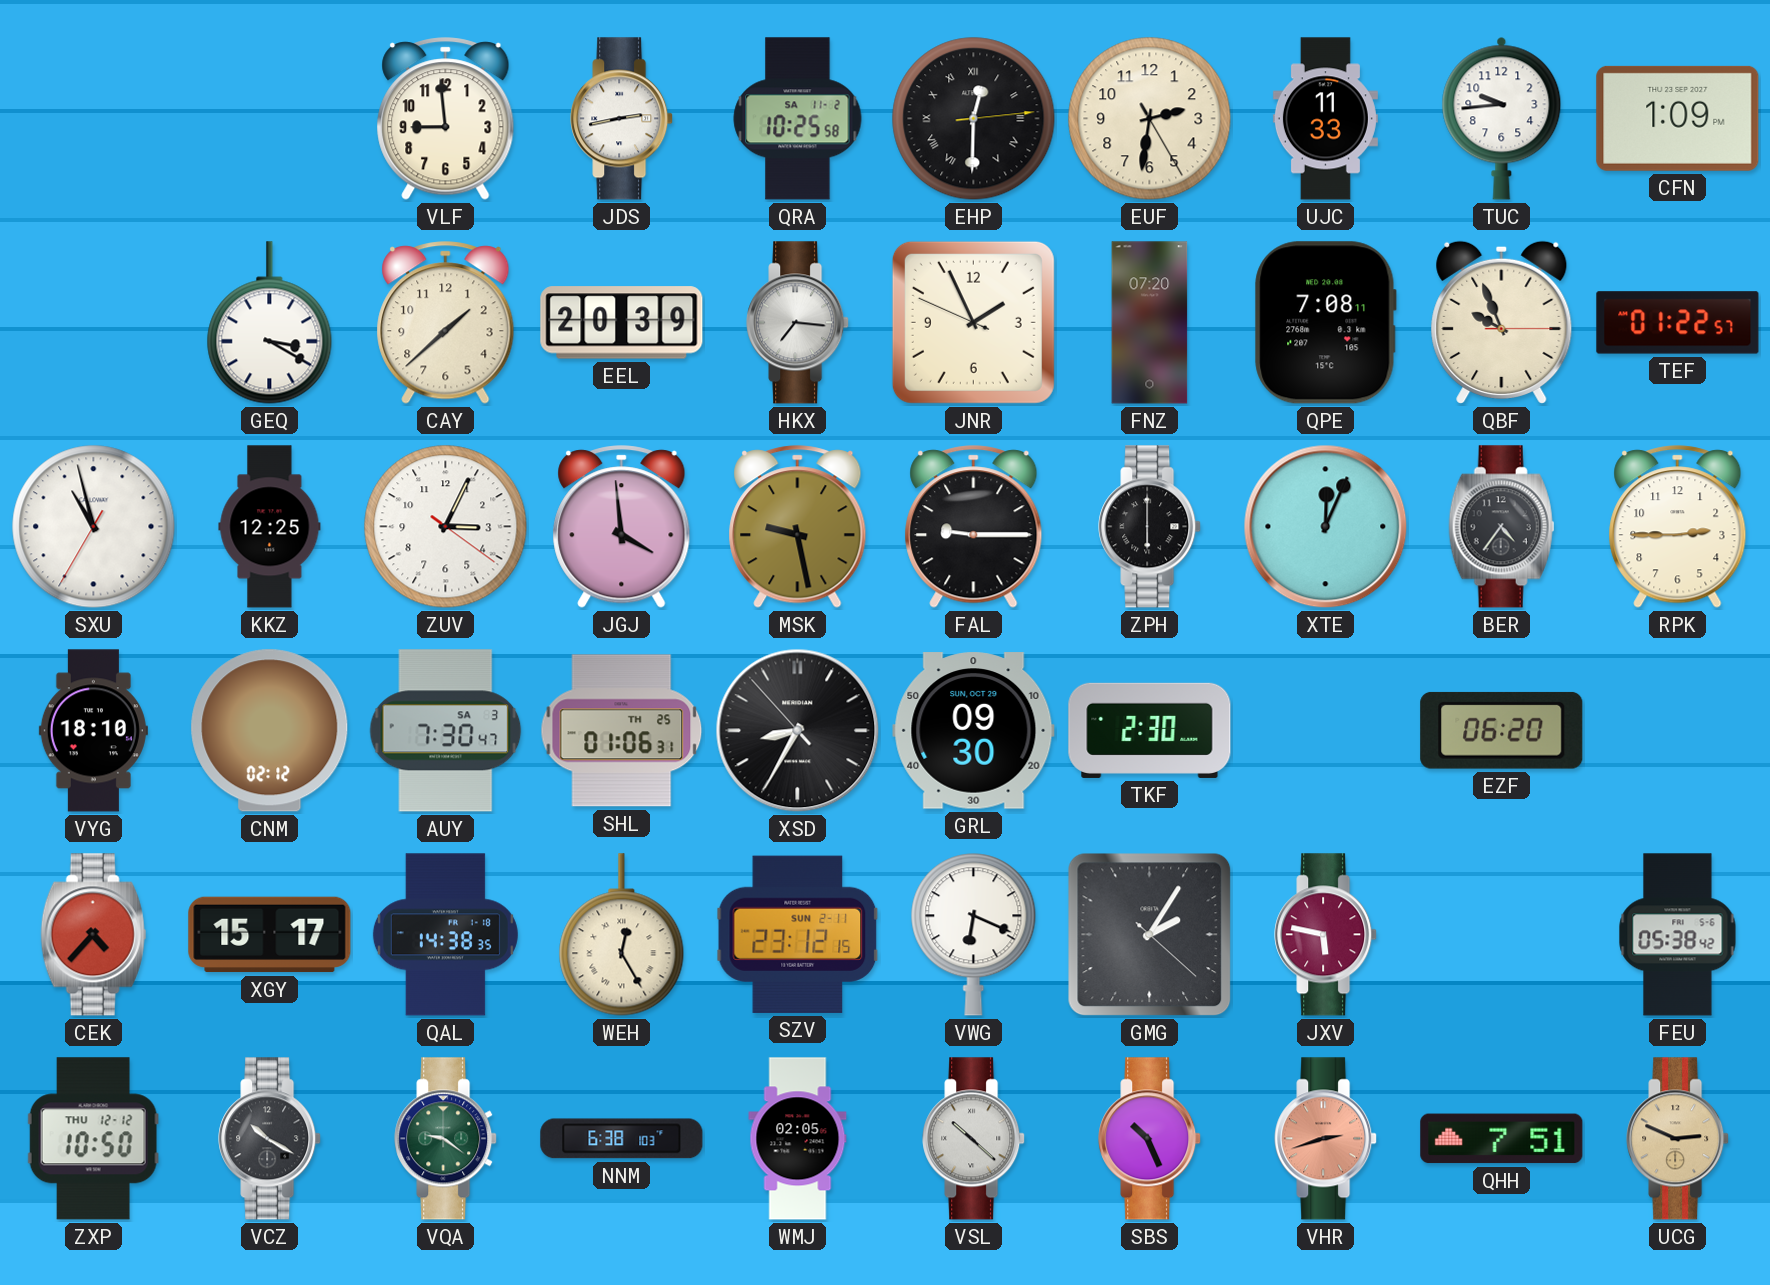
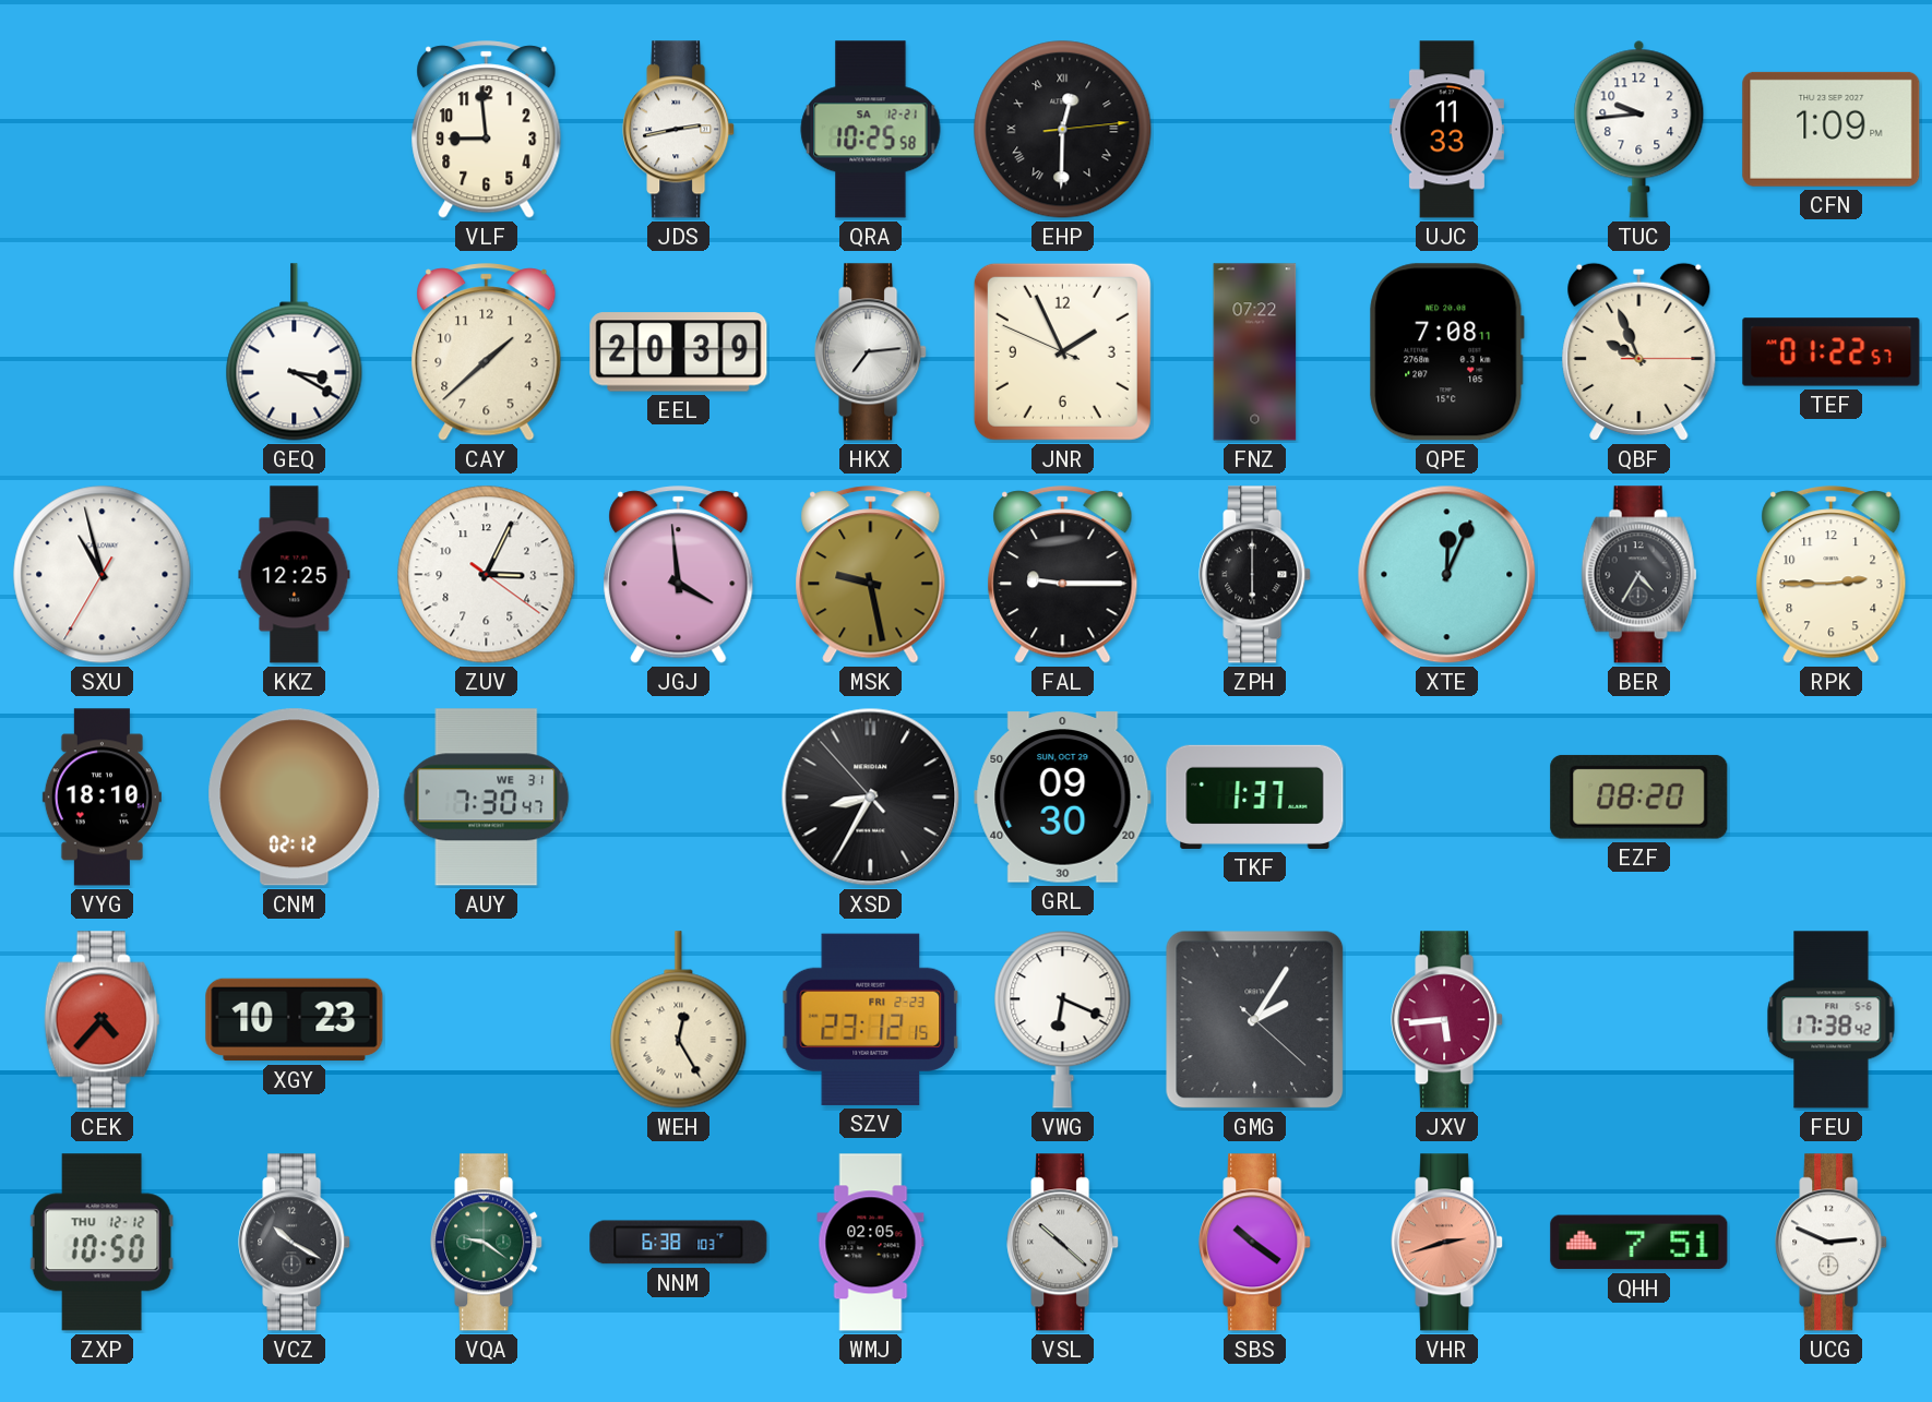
QRA date: SA 11-2 -> SA 12-21 (871, 130)
EUF: 2:31 -> none (1150, 119)
HKX: 7:16 -> 7:14 (871, 352)
FNZ: 07:20 -> 07:22 (1255, 352)
BER: 4:36 -> 4:35 (1639, 575)
AUY date: SA 3 -> WE 31 (487, 798)
SHL: 01:06 -> none (622, 731)
TKF: 2:30 -> 1:37 (1255, 796)
EZF: 06:20 -> 08:20 (1639, 796)
XGY: 15:17 -> 10:23 (295, 1020)
QAL: 14:38 -> none (445, 935)
SZV date: SUN 2-11 -> FRI 2-23 (871, 1019)
JXV: 5:47 -> 5:44 (1447, 1020)
FEU: 05:38 -> 17:38 (1832, 1020)
SBS: 10:26 -> 10:21 (1255, 1243)
UCG dial: champagne -> white (1832, 1243)
